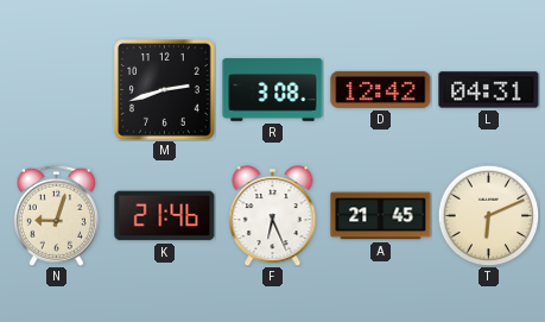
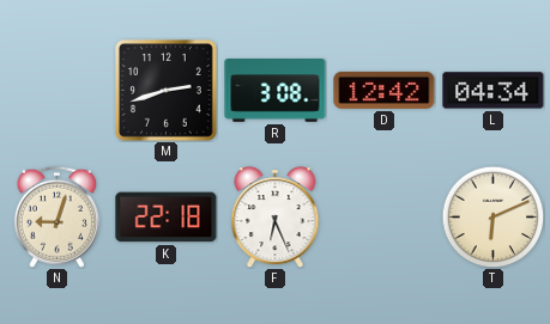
L: 04:31 -> 04:34 (494, 91)
K: 21:46 -> 22:18 (167, 218)
A: 21:45 -> none (381, 216)
